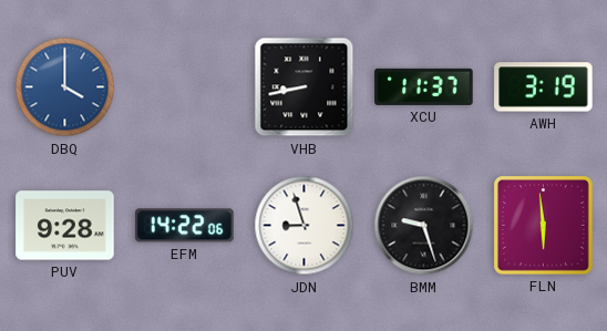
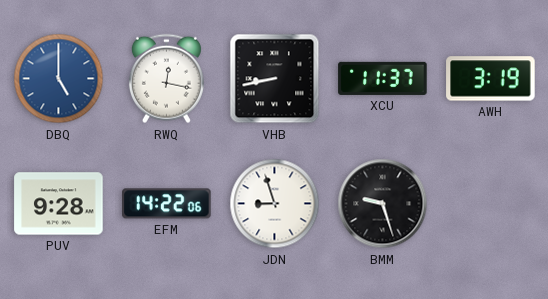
DBQ: 4:00 -> 5:00 (59, 79)
RWQ: none -> 12:17 (166, 79)
FLN: 5:59 -> none (543, 225)
